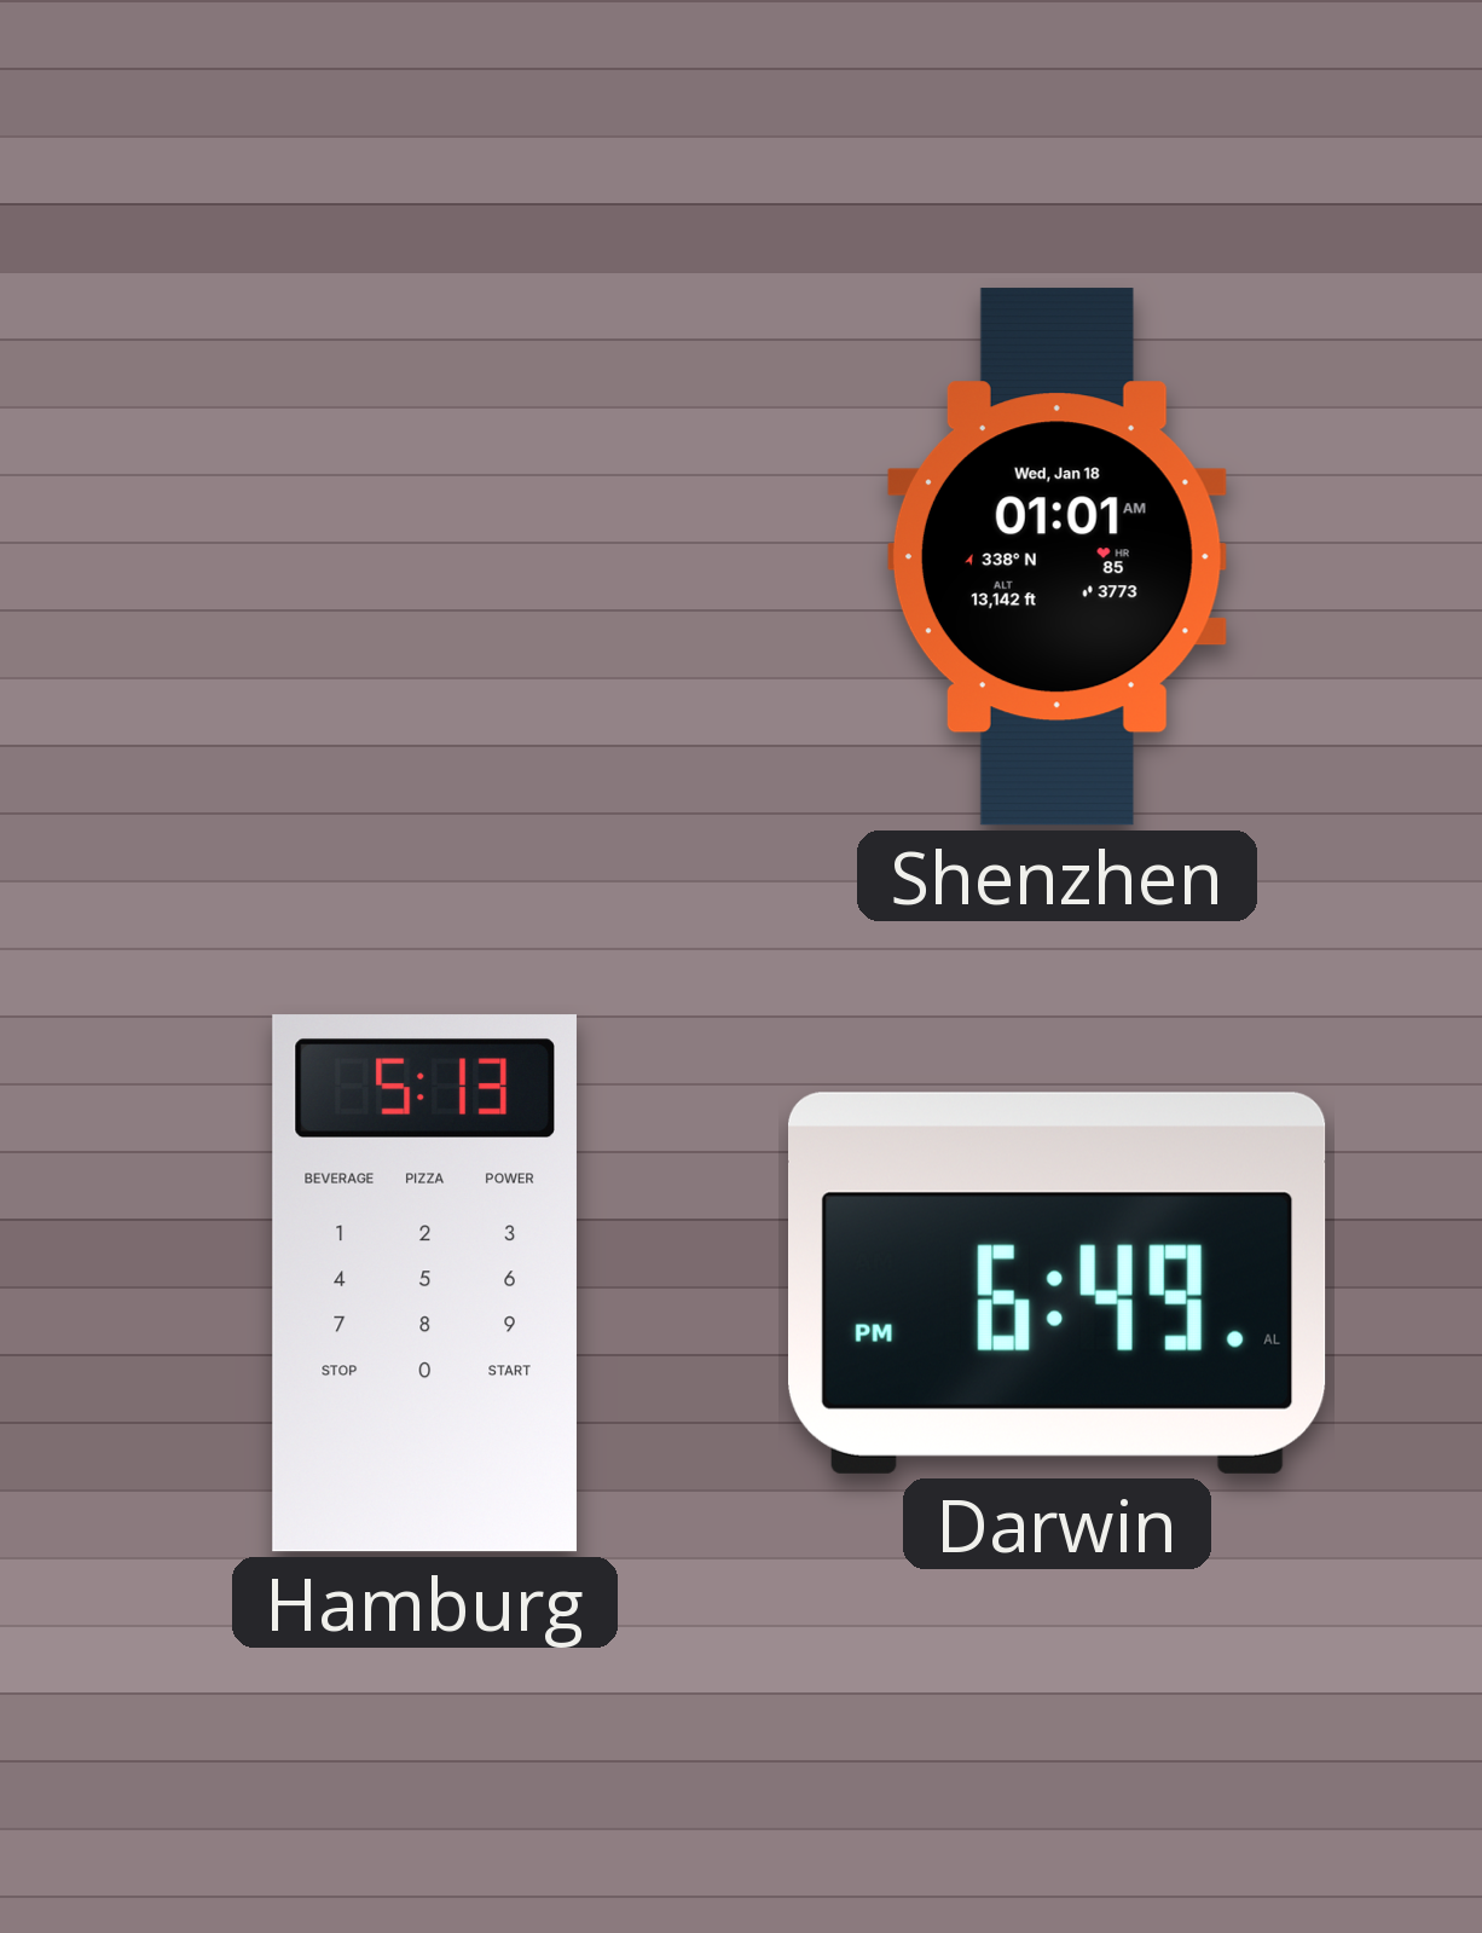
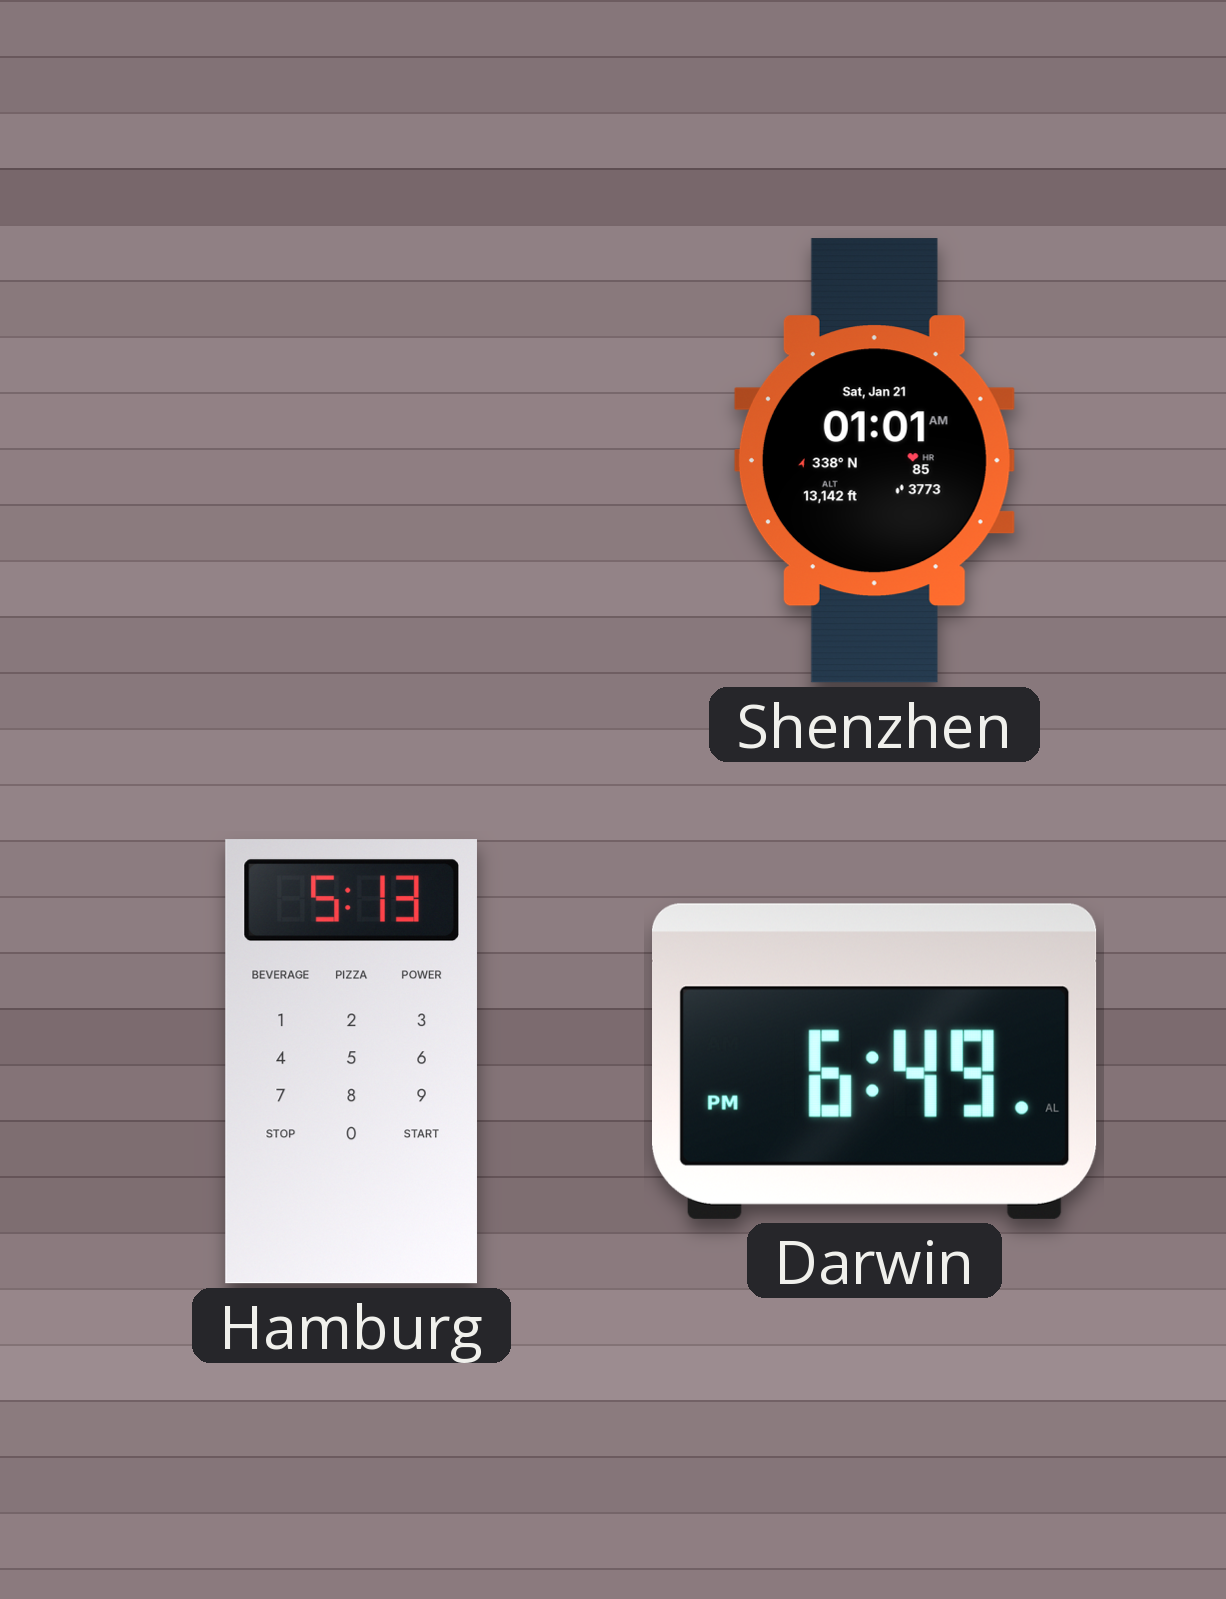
Shenzhen date: Wed, Jan 18 -> Sat, Jan 21 (874, 461)
